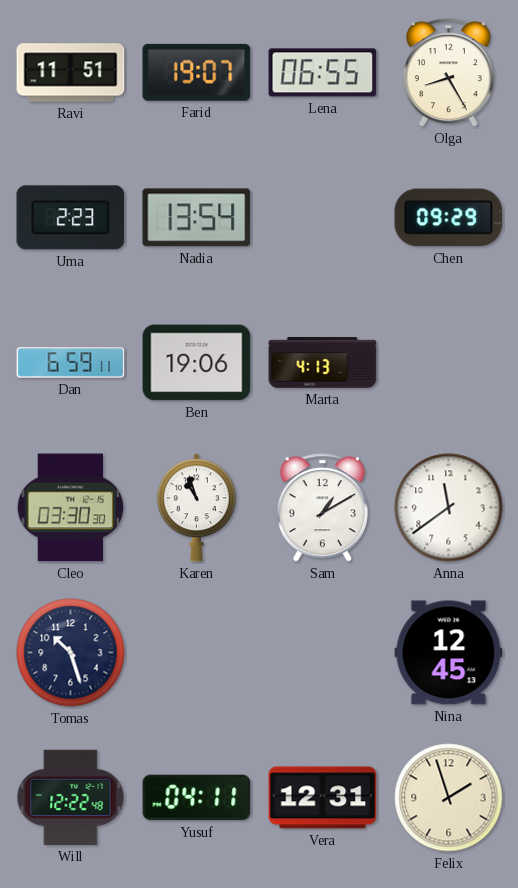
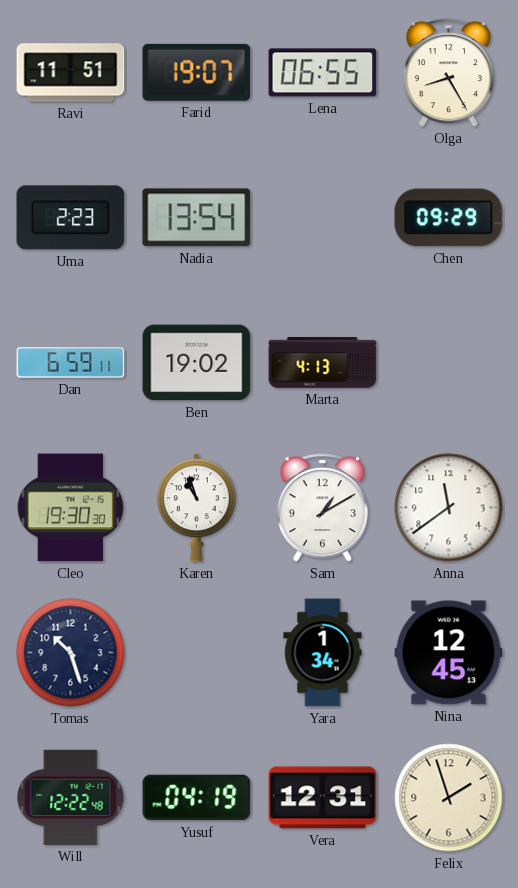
Ben: 19:06 -> 19:02 (197, 363)
Cleo: 03:30 -> 19:30 (71, 508)
Yara: none -> 1:34 (323, 653)
Yusuf: 04:11 -> 04:19 (197, 798)
